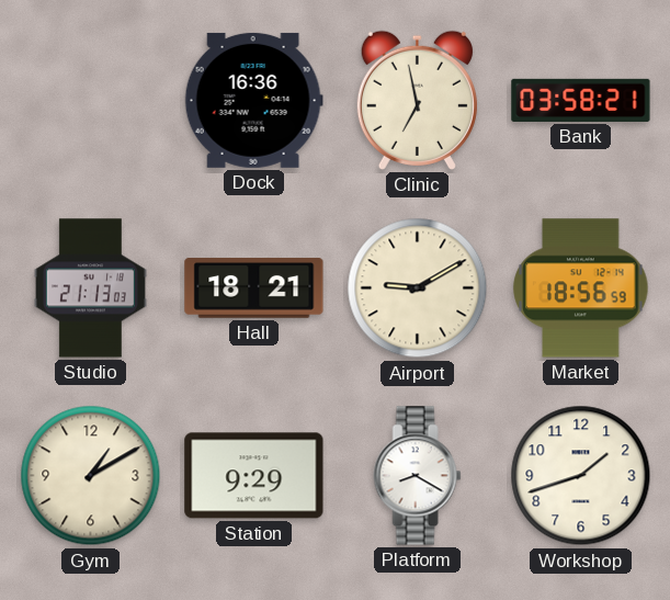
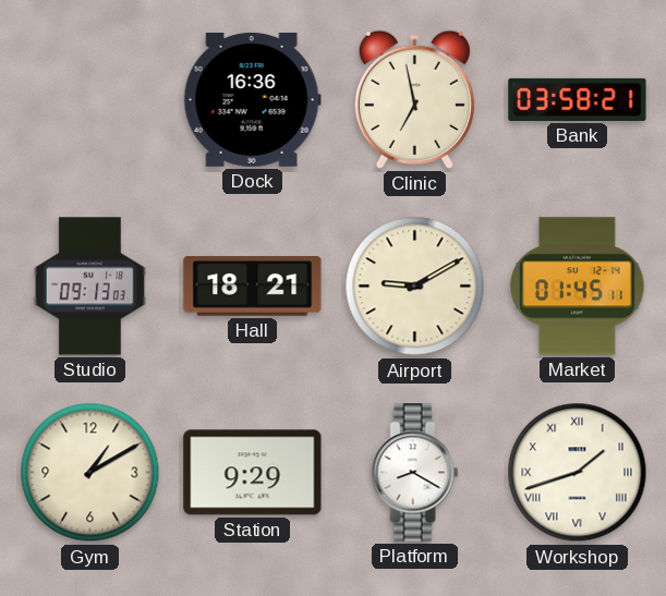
Studio: 21:13 -> 09:13 (89, 287)
Market: 18:56 -> 01:45 (578, 287)
Workshop numerals: Arabic -> Roman (578, 473)
